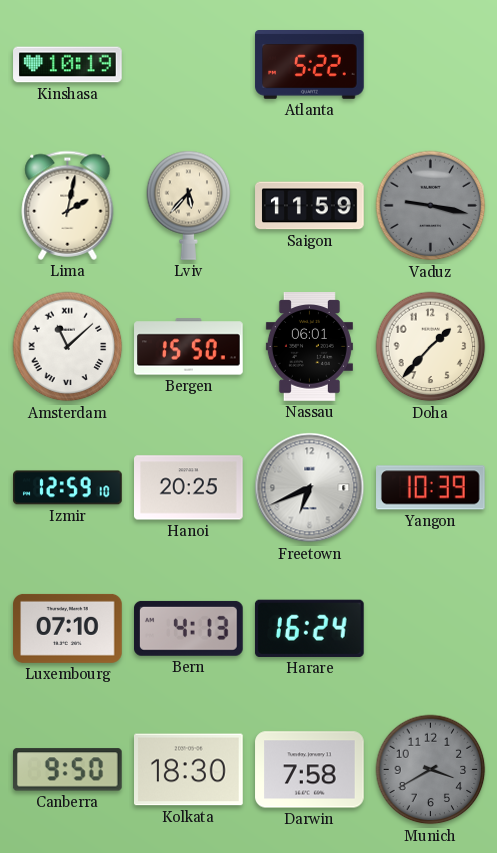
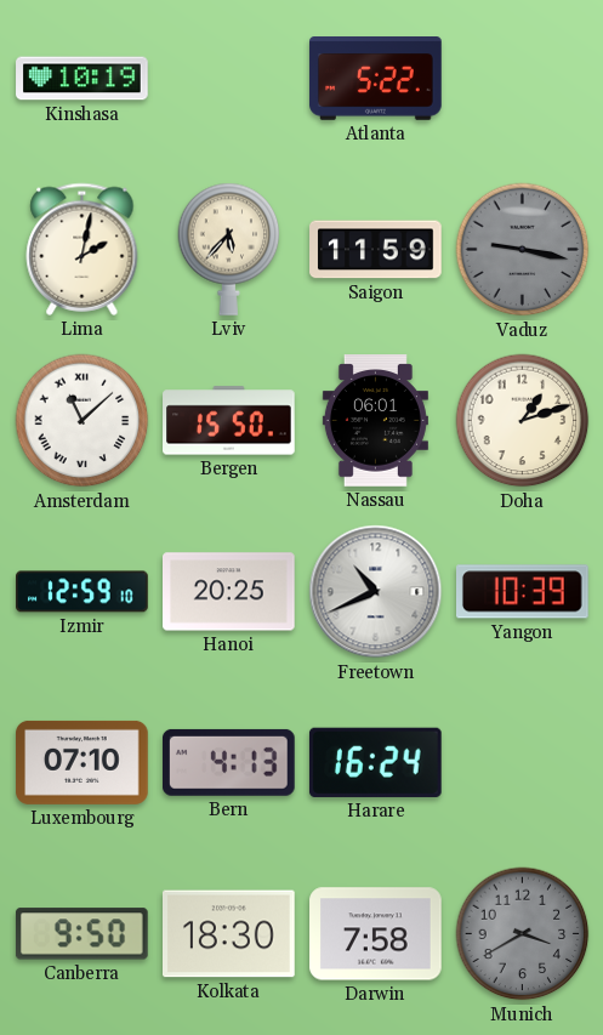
Doha: 1:37 -> 1:12 (523, 421)
Freetown: 6:41 -> 10:41 (376, 592)
